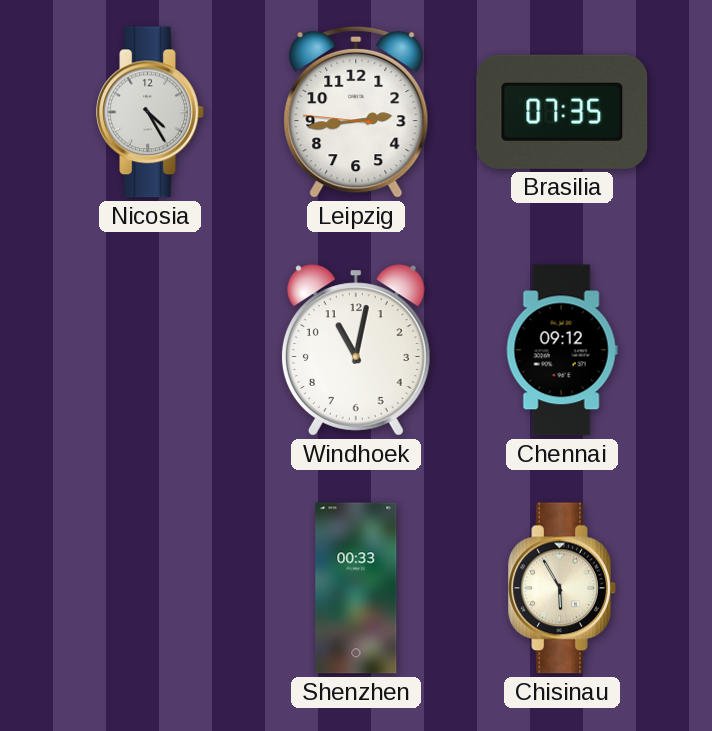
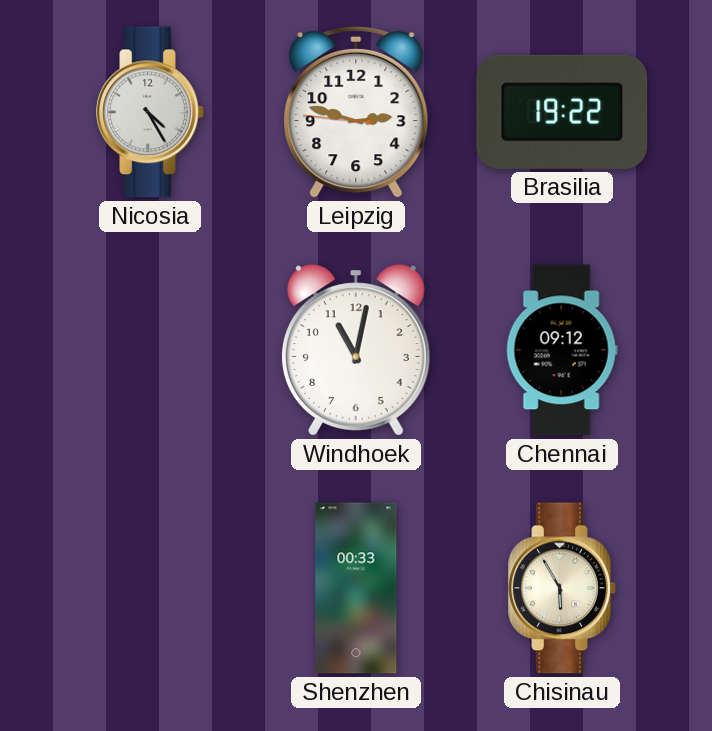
Leipzig: 2:43 -> 2:47 (356, 112)
Brasilia: 07:35 -> 19:22 (562, 112)
